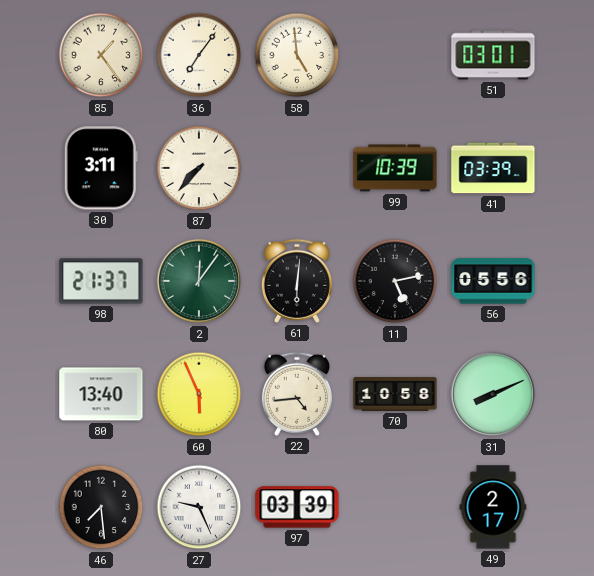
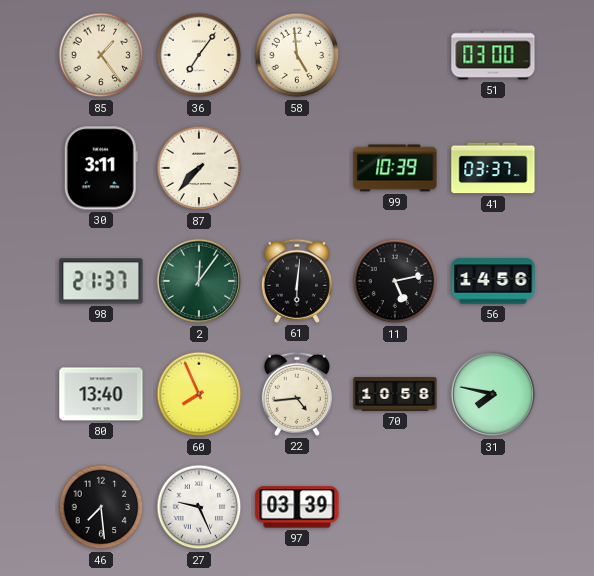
51: 03:01 -> 03:00 (493, 55)
41: 03:39 -> 03:37 (493, 168)
56: 05:56 -> 14:56 (493, 281)
60: 5:56 -> 7:56 (199, 394)
31: 8:11 -> 7:47 (493, 394)
49: 2:17 -> none (493, 507)
